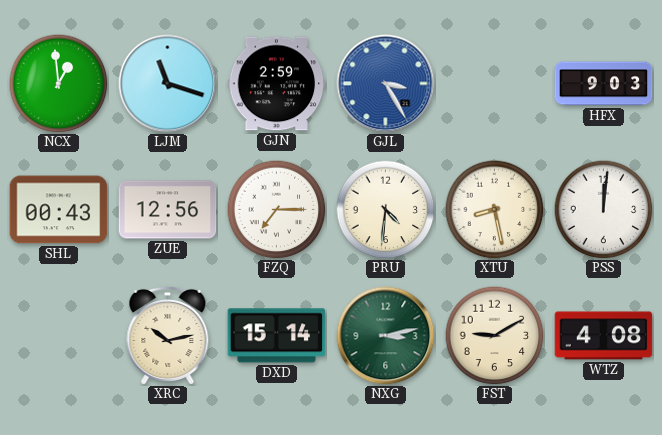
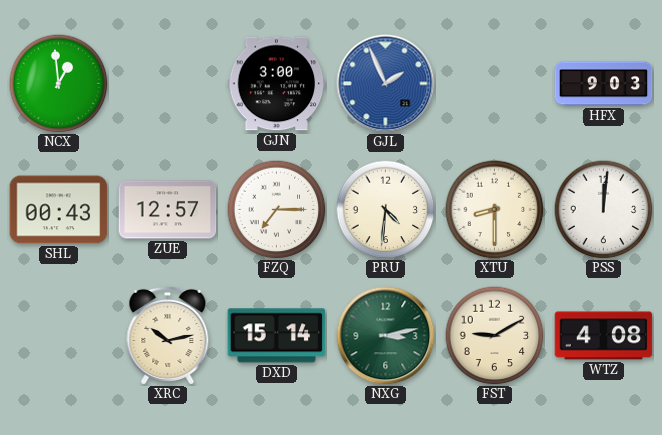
LJM: 11:18 -> none (168, 84)
GJN: 2:59 -> 3:00 (277, 84)
GJL: 3:25 -> 1:56 (386, 84)
ZUE: 12:56 -> 12:57 (168, 210)
XTU: 8:28 -> 8:30 (495, 210)
